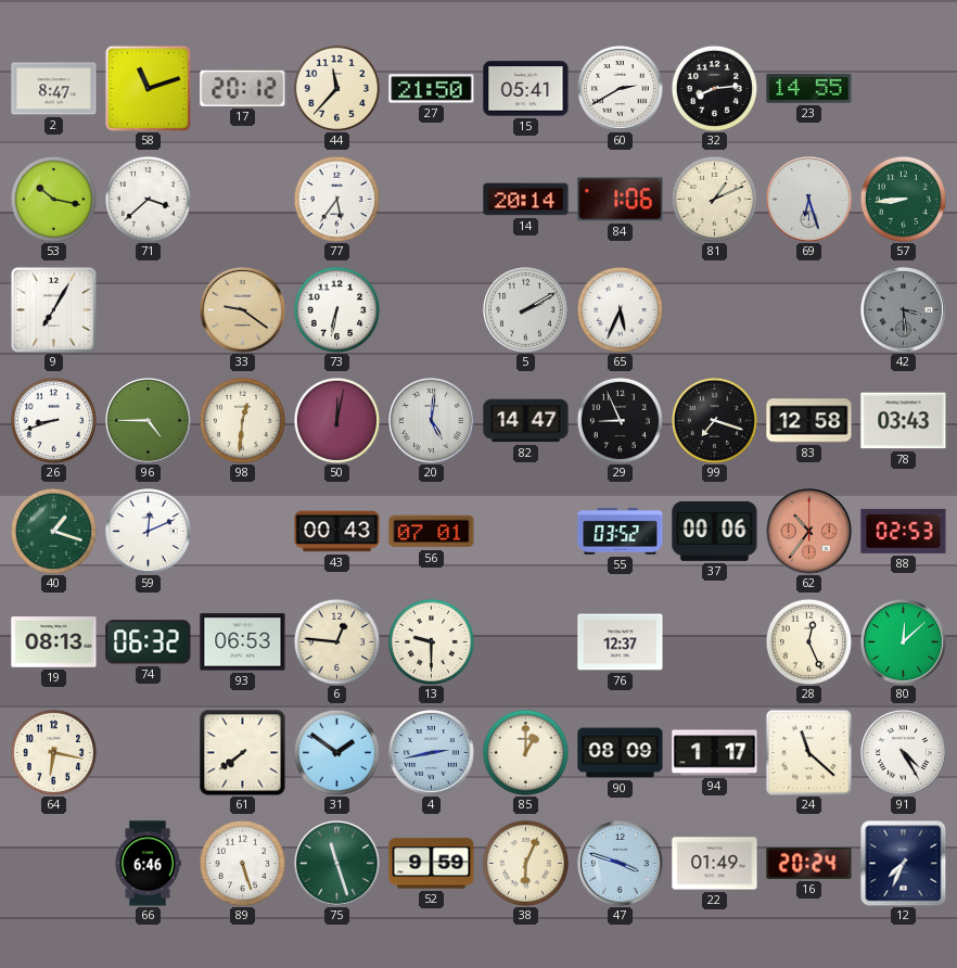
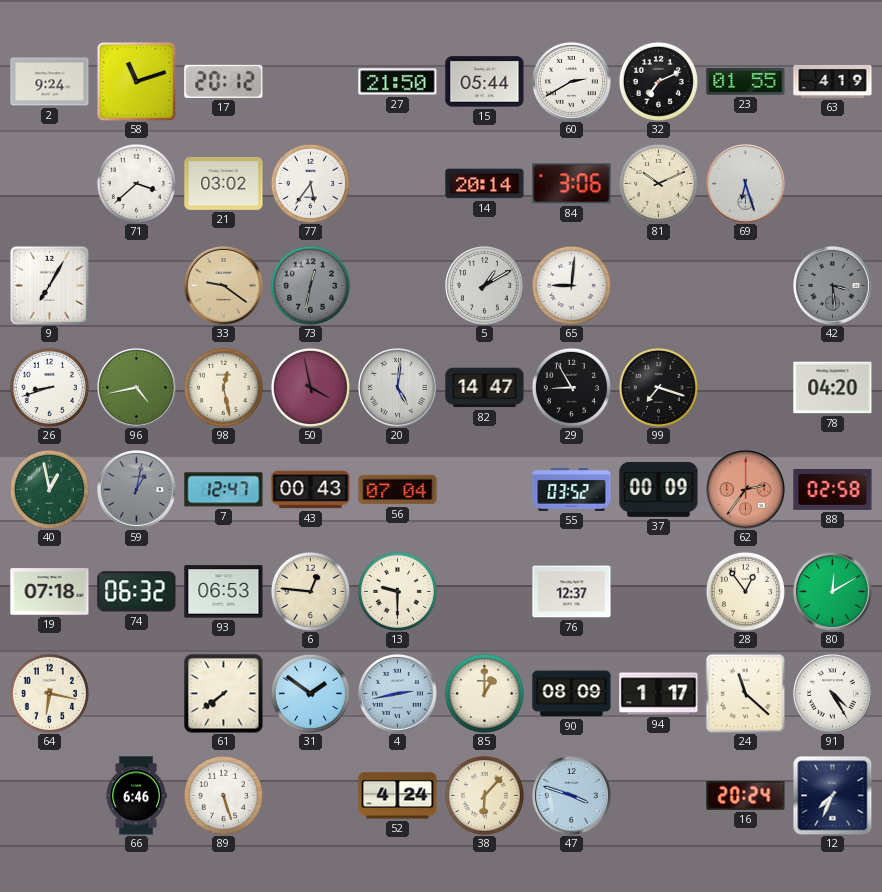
2: 8:47 -> 9:24 (50, 82)
44: 11:37 -> none (336, 88)
15: 05:41 -> 05:44 (485, 82)
32: 8:14 -> 7:11 (658, 81)
23: 14:55 -> 01:55 (746, 82)
63: none -> 4:19 (833, 81)
53: 10:17 -> none (53, 199)
21: none -> 03:02 (224, 184)
84: 1:06 -> 3:06 (572, 184)
81: 1:11 -> 10:11 (658, 183)
57: 8:44 -> none (903, 199)
73: 6:32 -> 12:32 (310, 285)
73 dial: white -> grey (310, 285)
5: 2:10 -> 1:10 (485, 286)
65: 5:34 -> 9:01 (571, 285)
96: 4:45 -> 4:43 (137, 388)
98: 12:31 -> 12:28 (223, 387)
50: 12:02 -> 3:58 (310, 387)
29: 8:56 -> 8:55 (571, 387)
83: 12:58 -> none (809, 421)
78: 03:43 -> 04:20 (833, 388)
40: 1:18 -> 12:58 (49, 489)
59: 12:11 -> 1:02 (137, 490)
59 dial: white -> grey (137, 490)
7: none -> 12:47 (224, 490)
56: 07:01 -> 07:04 (398, 490)
37: 00:06 -> 00:09 (659, 489)
62: 10:36 -> 2:36 (746, 490)
88: 02:53 -> 02:58 (833, 489)
19: 08:13 -> 07:18 (50, 592)
28: 12:26 -> 12:54 (745, 591)
80: 12:08 -> 12:10 (833, 592)
75: 11:27 -> none (337, 864)
52: 9:59 -> 4:24 (398, 796)
38: 6:04 -> 6:07 (484, 795)
22: 01:49 -> none (715, 864)
